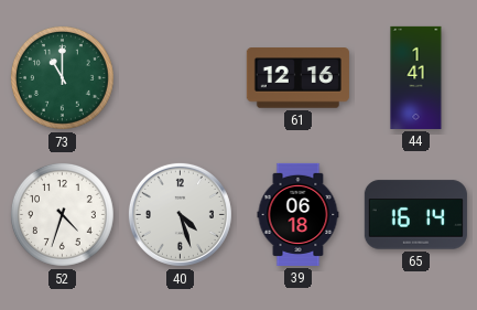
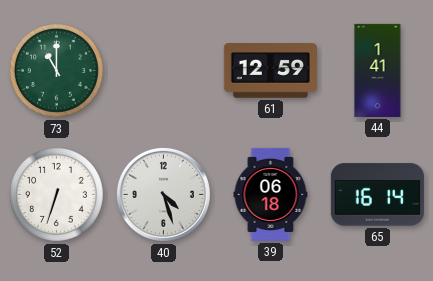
61: 12:16 -> 12:59 (270, 71)
52: 4:33 -> 6:33 (56, 194)
